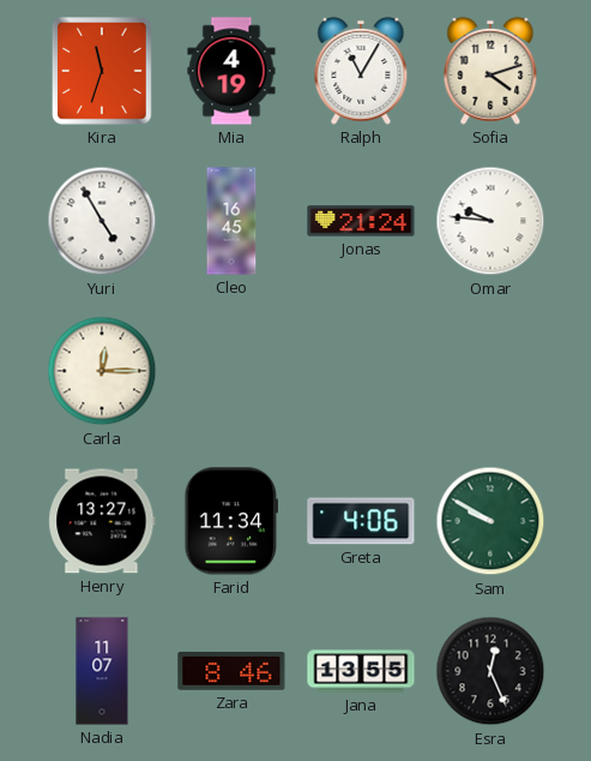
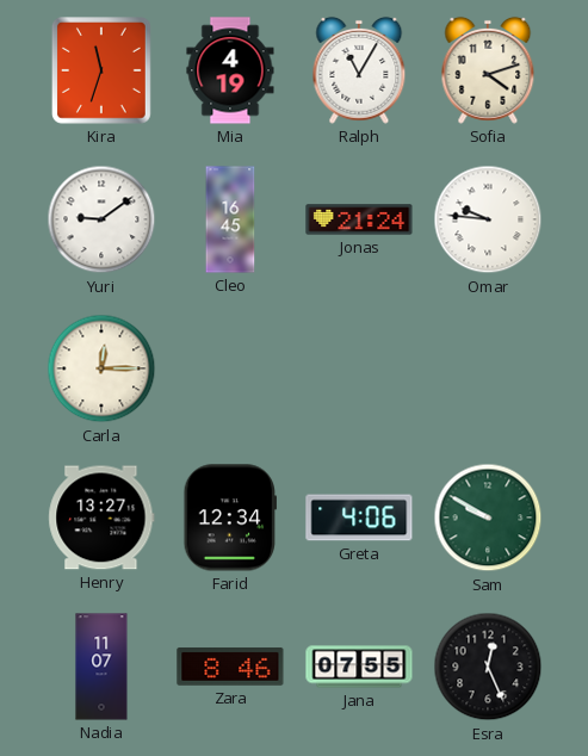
Yuri: 4:55 -> 9:09 (101, 219)
Farid: 11:34 -> 12:34 (229, 518)
Jana: 13:55 -> 07:55 (359, 667)
